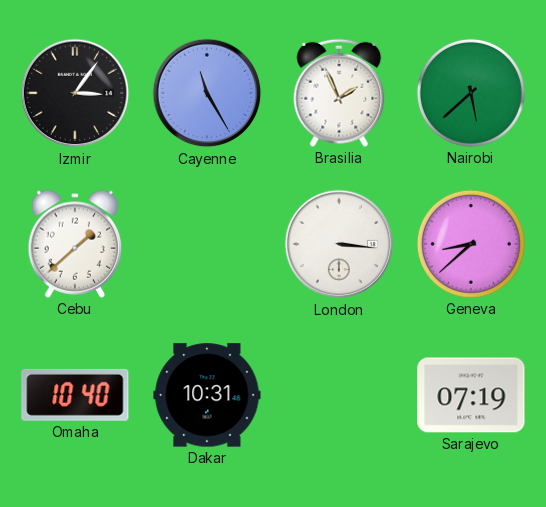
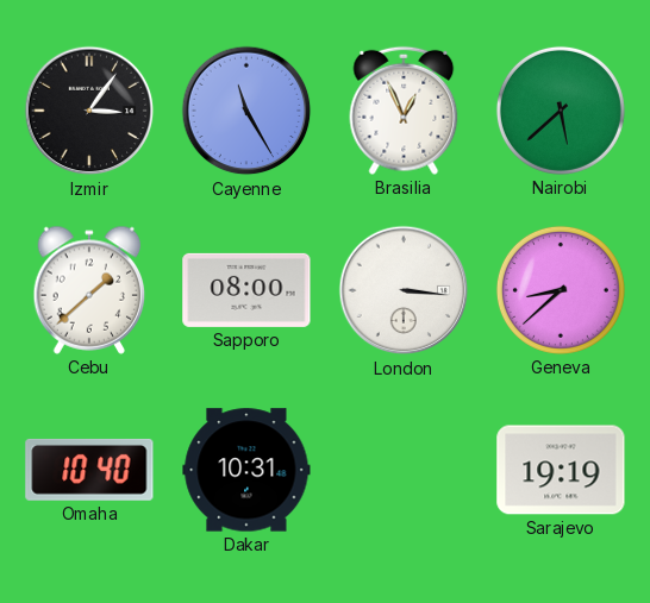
Brasilia: 1:56 -> 12:56 (404, 111)
Sapporo: none -> 08:00 (246, 290)
Sarajevo: 07:19 -> 19:19 (561, 470)
